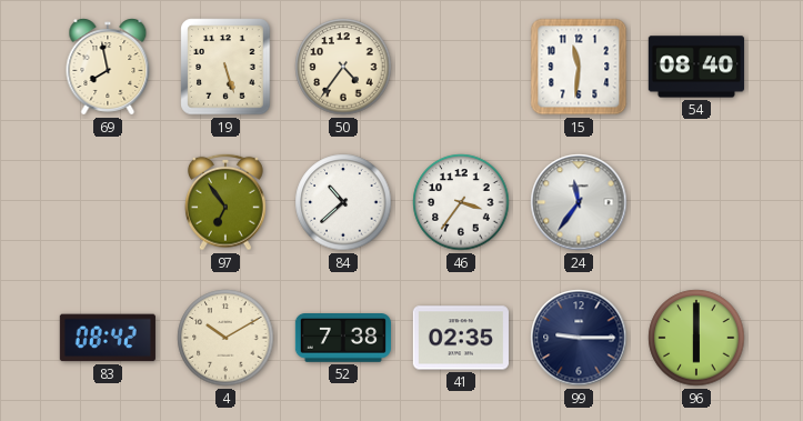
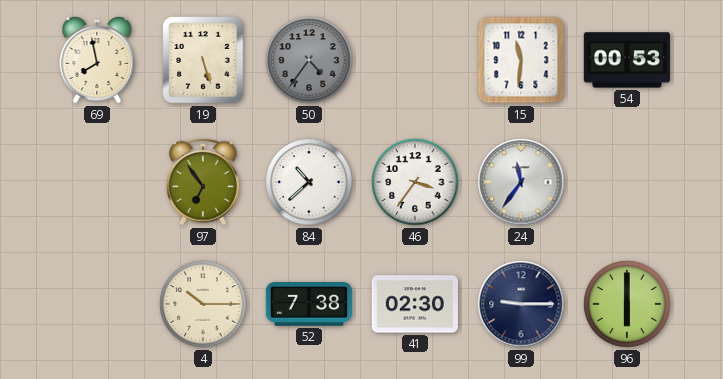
50 dial: cream -> grey (309, 60)
54: 08:40 -> 00:53 (627, 60)
83: 08:42 -> none (108, 338)
4: 10:10 -> 10:15 (203, 304)
41: 02:35 -> 02:30 (415, 304)
